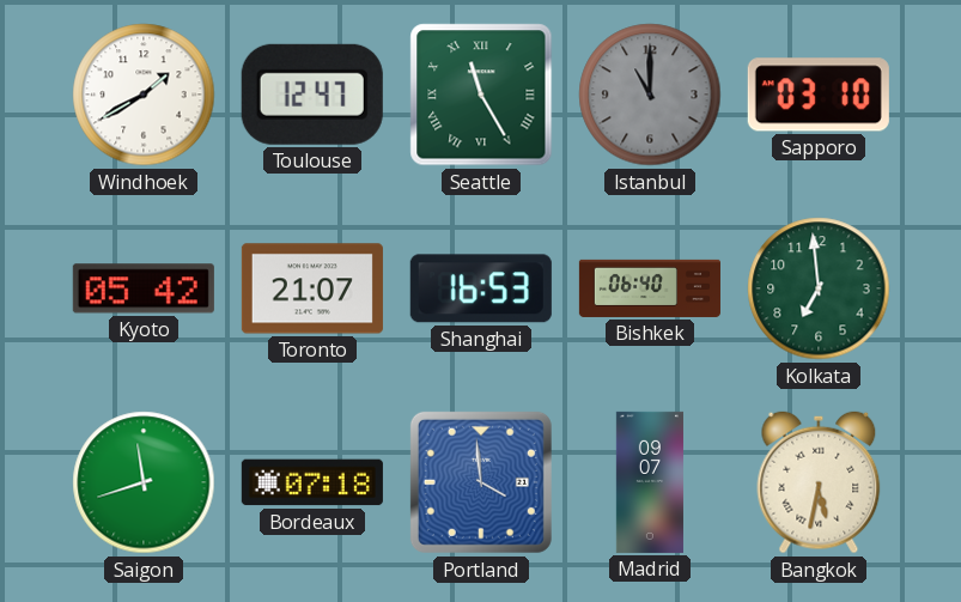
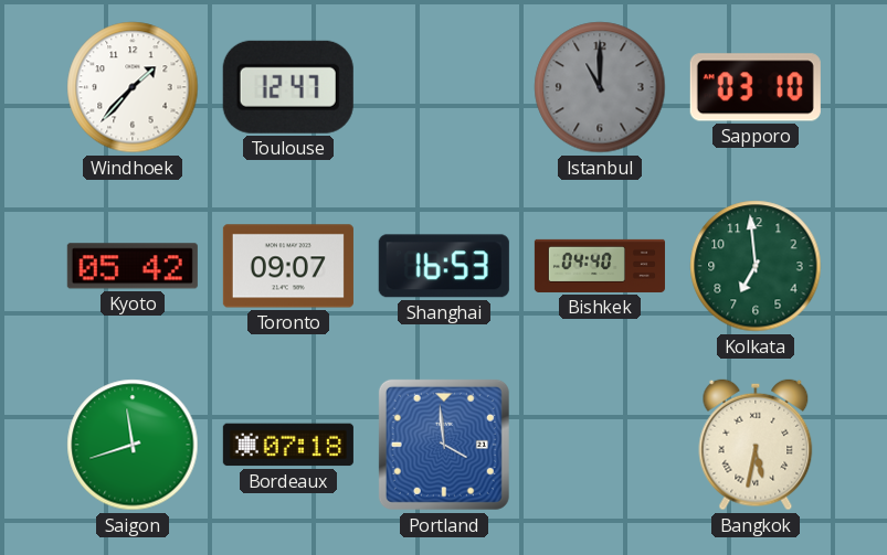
Windhoek: 1:40 -> 1:37 (133, 87)
Seattle: 11:25 -> none (481, 95)
Toronto: 21:07 -> 09:07 (288, 266)
Bishkek: 06:40 -> 04:40 (600, 266)
Madrid: 09:07 -> none (650, 482)
